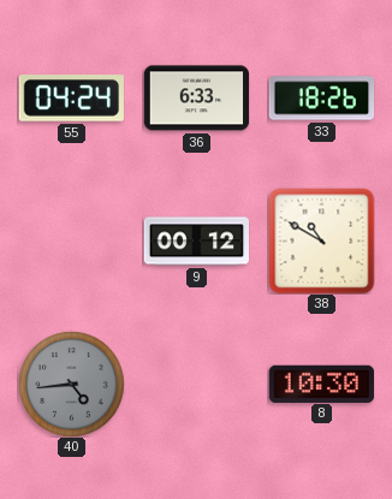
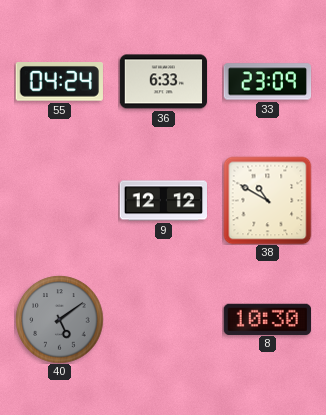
33: 18:26 -> 23:09 (267, 82)
9: 00:12 -> 12:12 (163, 201)
40: 4:44 -> 5:09 (59, 319)
